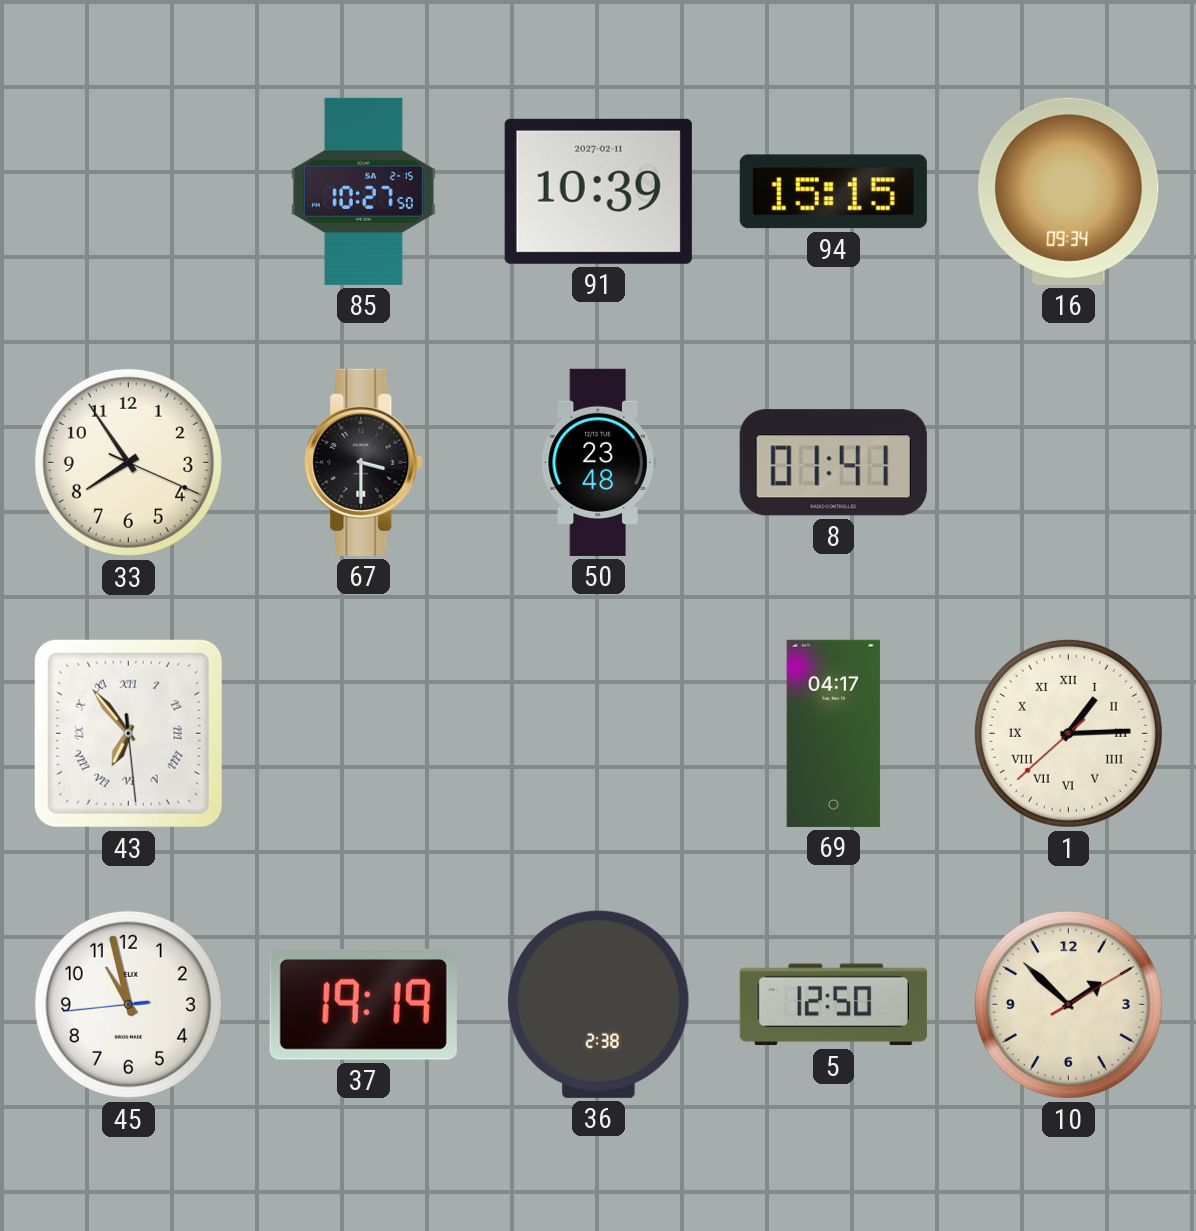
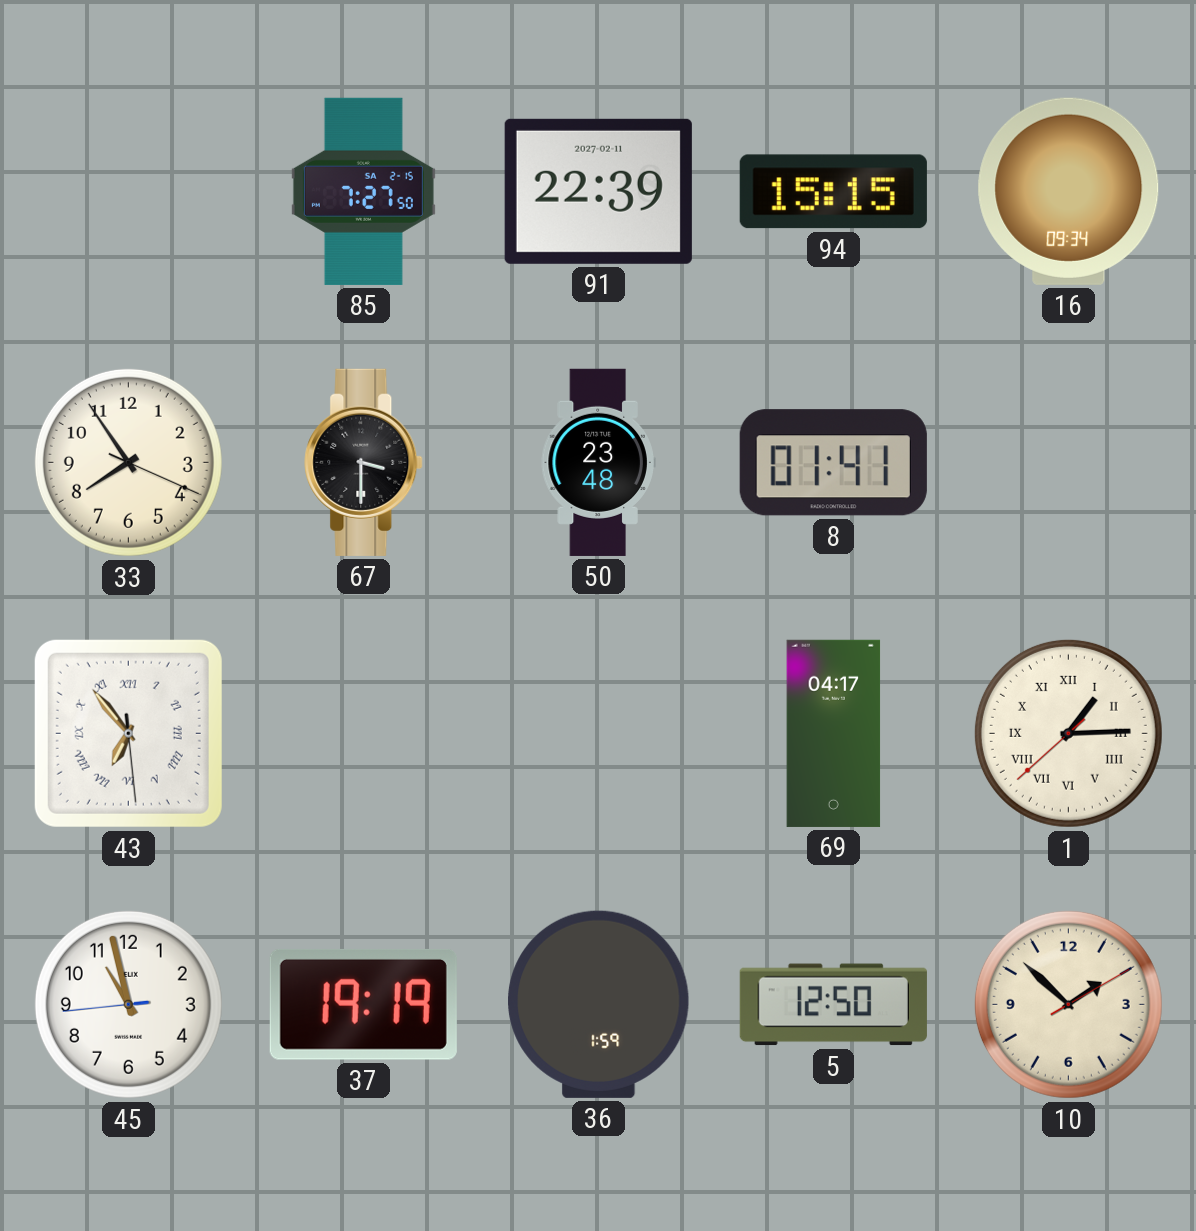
85: 10:27 -> 7:27 (363, 191)
91: 10:39 -> 22:39 (598, 191)
36: 2:38 -> 1:59 (599, 1004)
